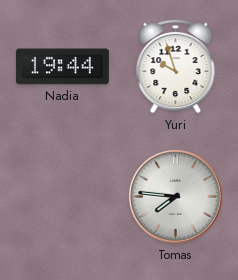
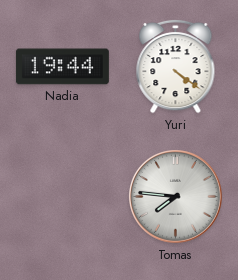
Yuri: 9:57 -> 4:21 (176, 66)
